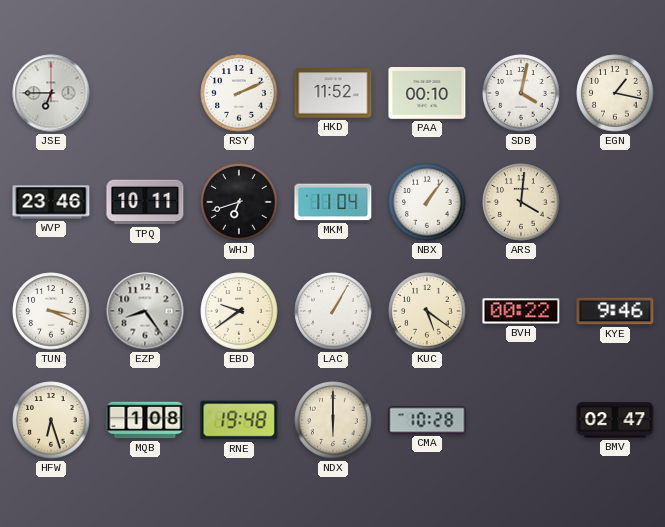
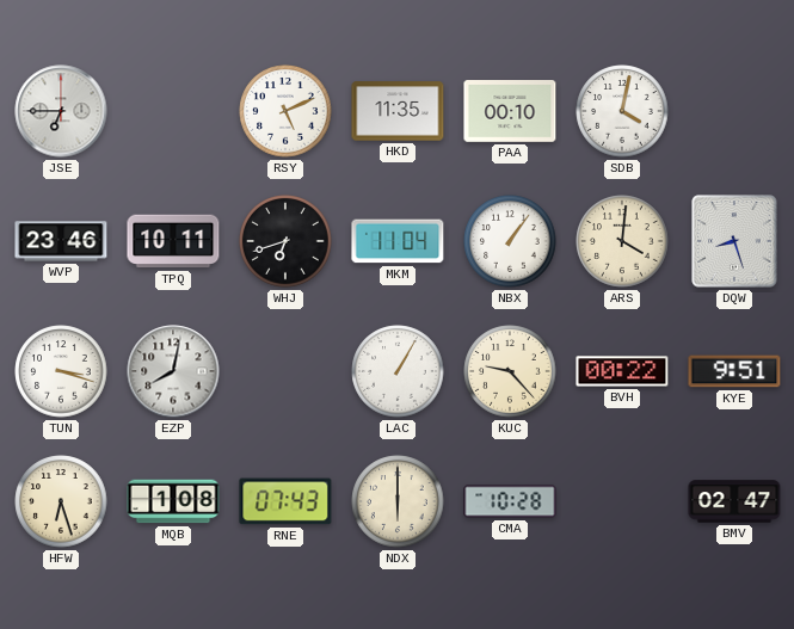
RSY: 2:11 -> 5:11 (285, 111)
HKD: 11:52 -> 11:35 (398, 111)
EGN: 1:17 -> none (615, 93)
DQW: none -> 8:27 (734, 241)
TUN: 3:19 -> 3:18 (61, 371)
EZP: 8:24 -> 8:02 (173, 371)
EBD: 9:39 -> none (239, 311)
KUC: 5:21 -> 9:23 (510, 371)
KYE: 9:46 -> 9:51 (734, 371)
RNE: 19:48 -> 07:43 (285, 501)
